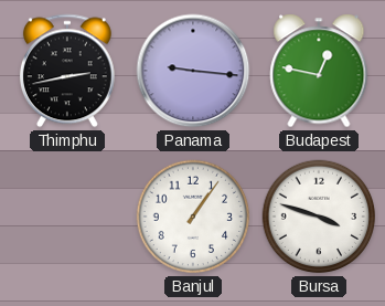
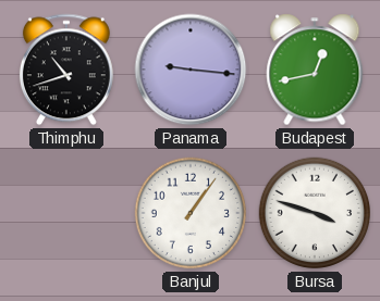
Thimphu: 2:43 -> 10:42 (66, 70)
Budapest: 12:47 -> 12:43 (315, 70)
